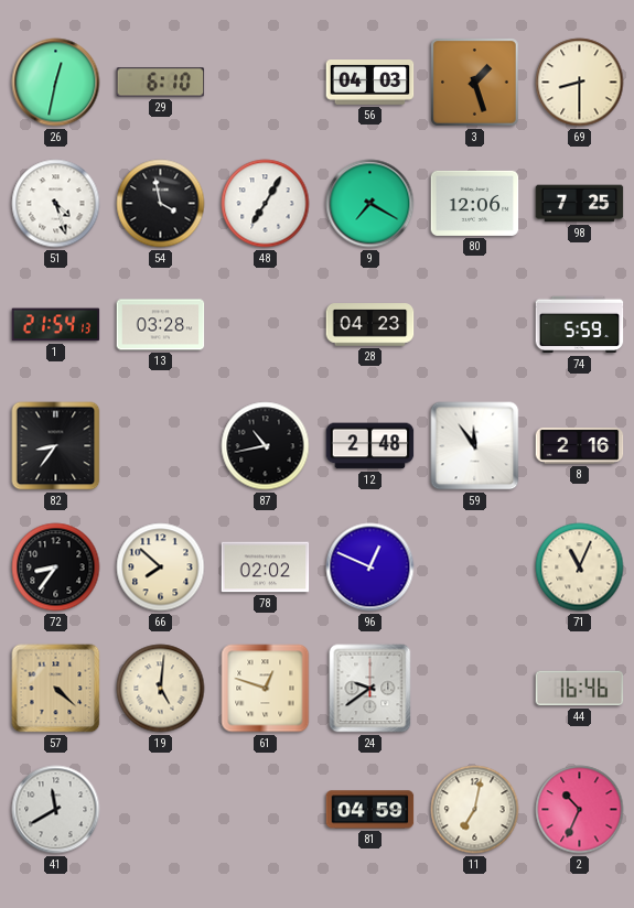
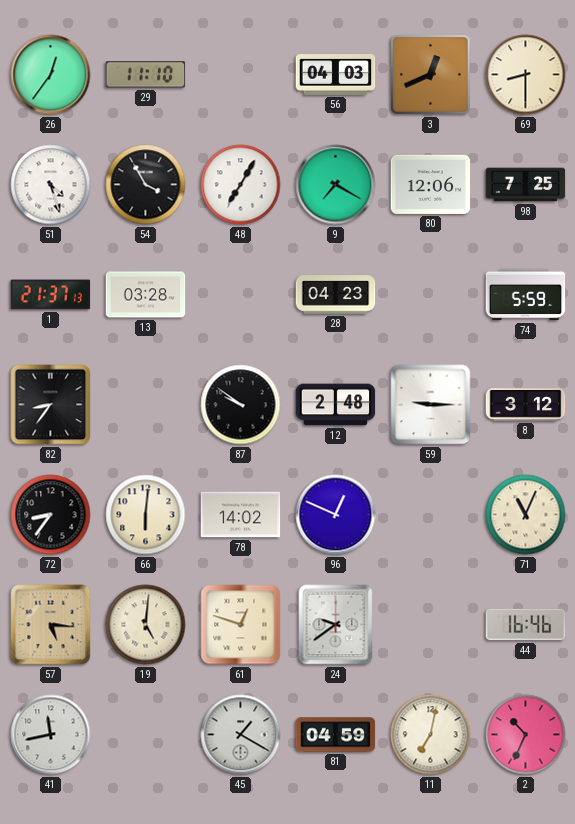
26: 12:32 -> 12:36 (51, 75)
29: 6:10 -> 11:10 (146, 75)
3: 1:27 -> 12:41 (431, 75)
54: 3:58 -> 3:55 (146, 185)
1: 21:54 -> 21:37 (51, 295)
87: 10:43 -> 9:51 (241, 405)
59: 11:54 -> 9:15 (431, 405)
8: 2:16 -> 3:12 (526, 405)
66: 7:52 -> 6:01 (146, 515)
78: 02:02 -> 14:02 (241, 515)
57: 4:22 -> 5:16 (51, 625)
41: 11:40 -> 11:43 (51, 735)
45: none -> 1:20 (241, 735)
